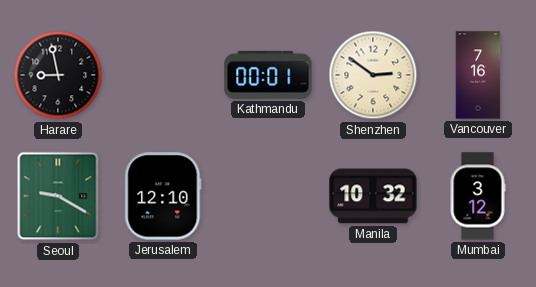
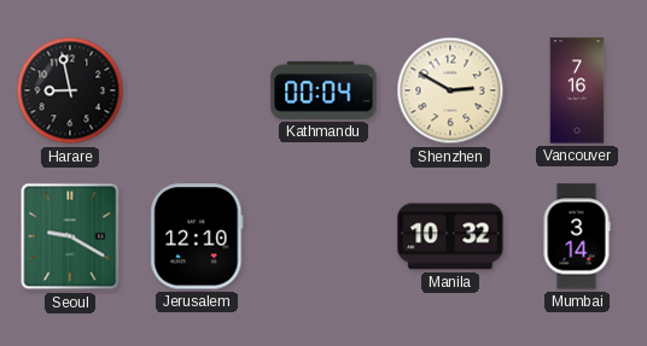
Kathmandu: 00:01 -> 00:04 (323, 90)
Shenzhen: 2:51 -> 2:50 (450, 90)
Mumbai: 3:12 -> 3:14 (577, 236)
